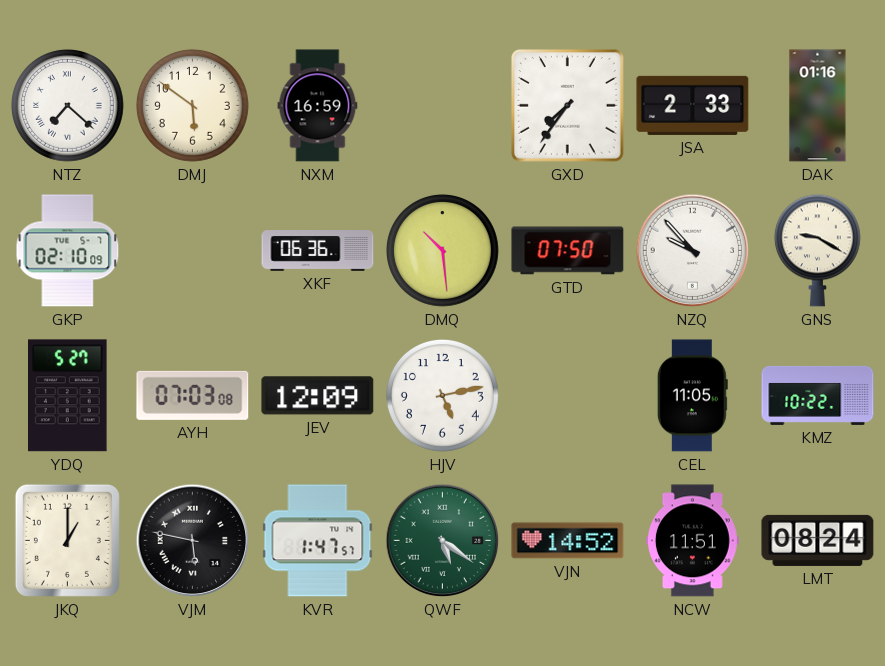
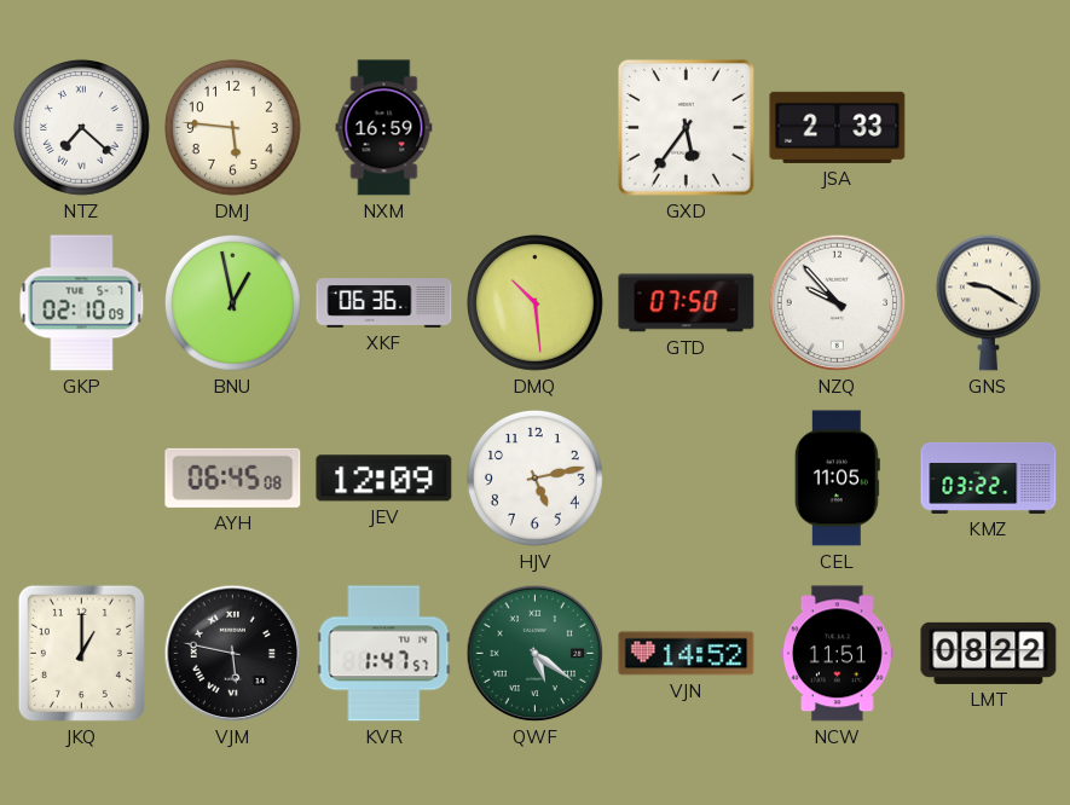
DMJ: 5:51 -> 5:46 (232, 127)
GXD: 7:36 -> 5:36 (686, 127)
DAK: 01:16 -> none (818, 106)
BNU: none -> 12:58 (232, 302)
YDQ: 5:27 -> none (68, 396)
AYH: 07:03 -> 06:45 (233, 477)
KMZ: 10:22 -> 03:22 (989, 477)
LMT: 08:24 -> 08:22 (989, 653)
